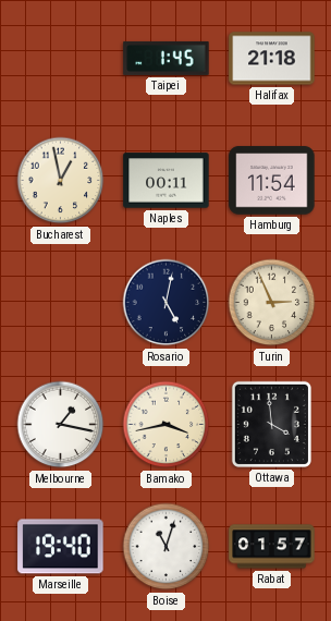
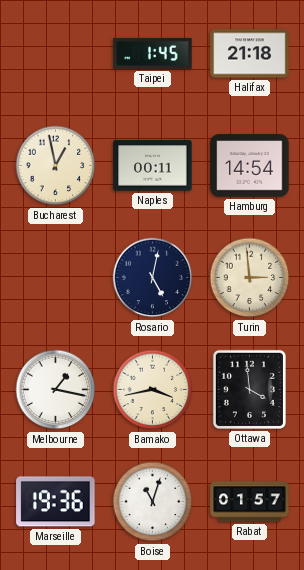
Hamburg: 11:54 -> 14:54 (250, 166)
Turin: 2:56 -> 2:59 (250, 278)
Marseille: 19:40 -> 19:36 (56, 502)
